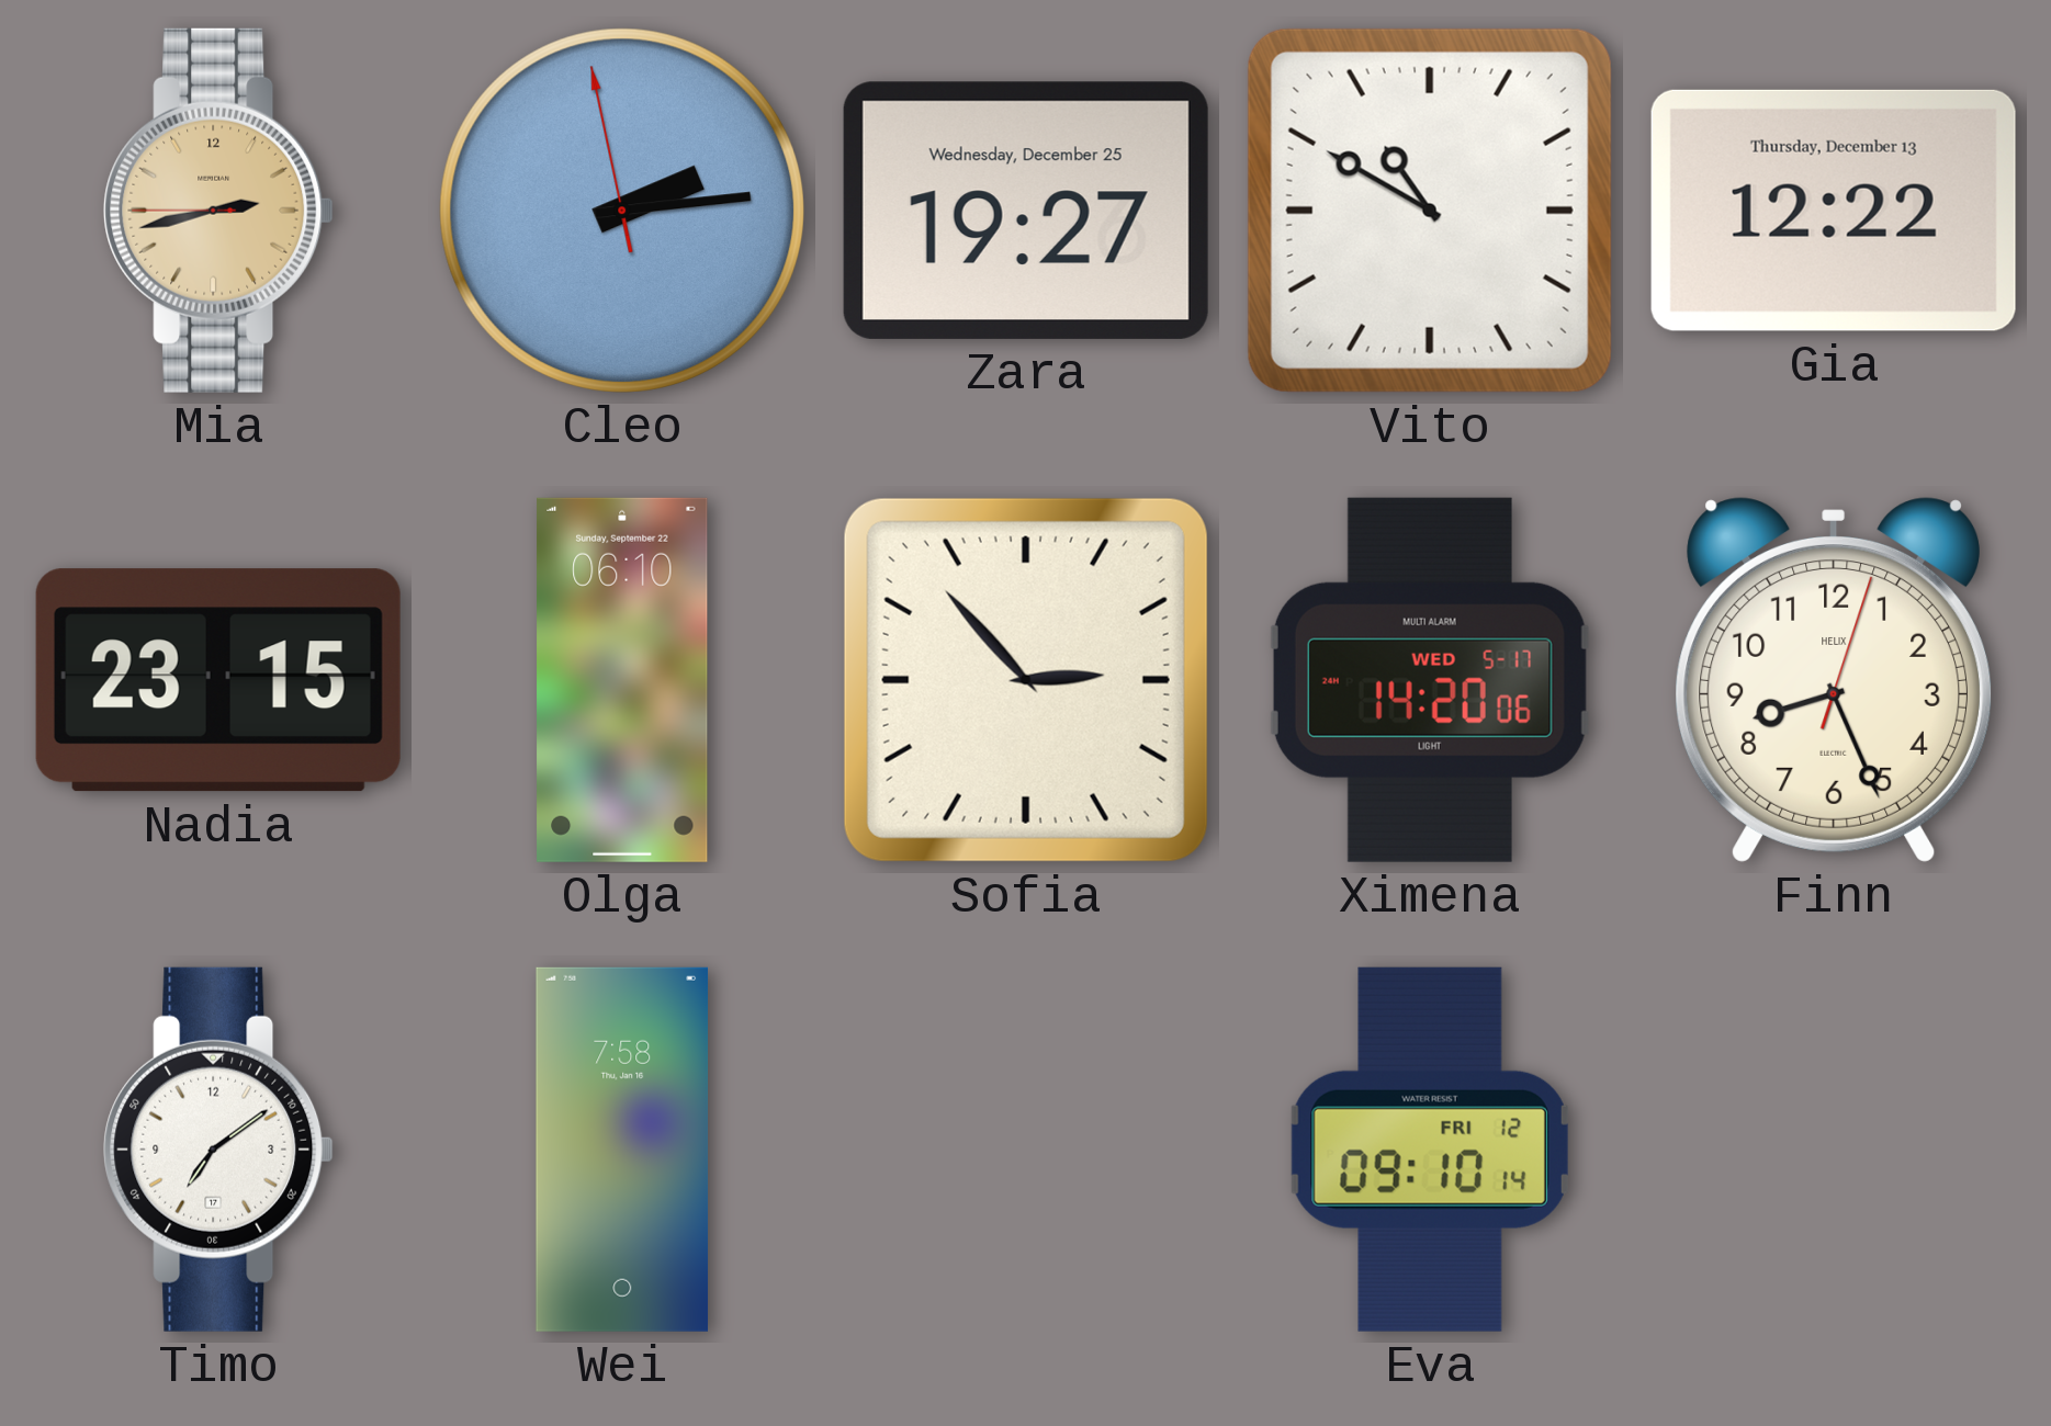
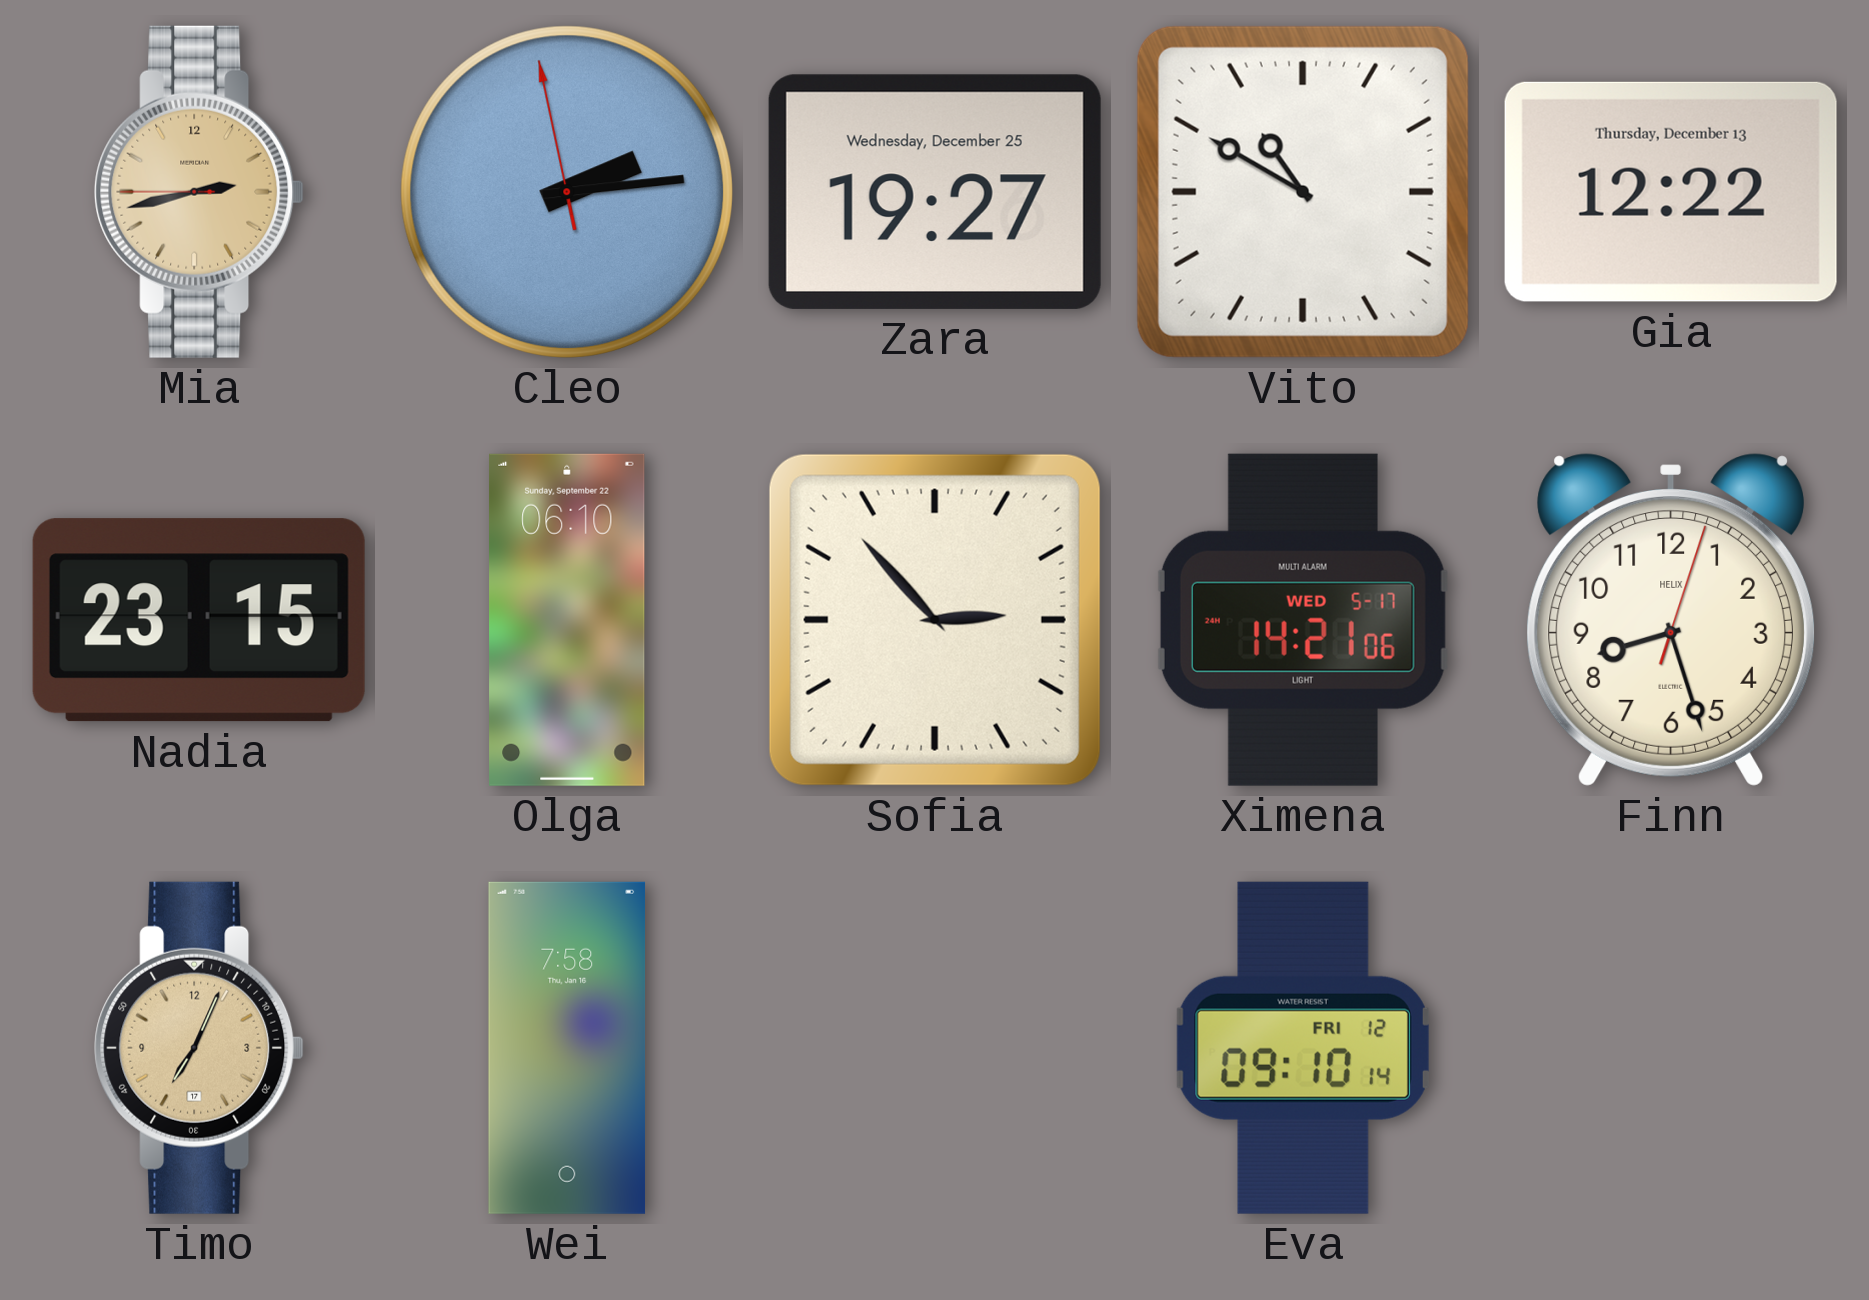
Ximena: 14:20 -> 14:21 (1303, 620)
Finn: 8:26 -> 8:27 (1671, 620)
Timo: 7:09 -> 7:04 (199, 1048)
Timo dial: white -> champagne (199, 1048)
